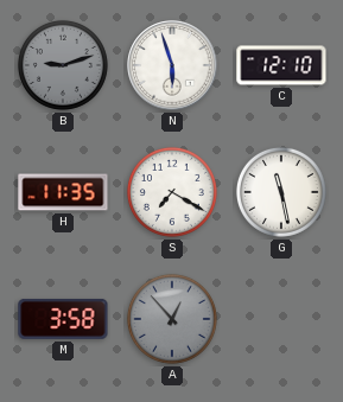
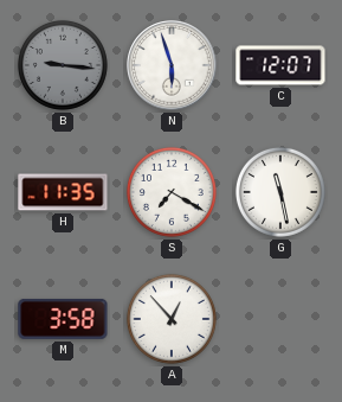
B: 9:12 -> 9:16 (63, 65)
C: 12:10 -> 12:07 (280, 65)
A dial: grey -> white (172, 319)
